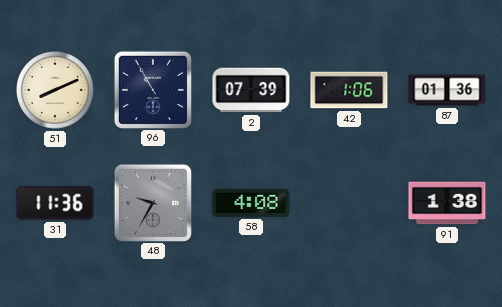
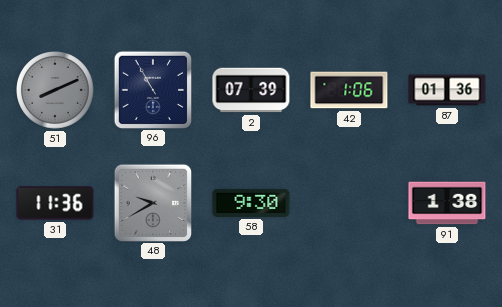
51 dial: cream -> grey (55, 90)
48: 9:35 -> 9:40 (152, 202)
58: 4:08 -> 9:30 (251, 203)
